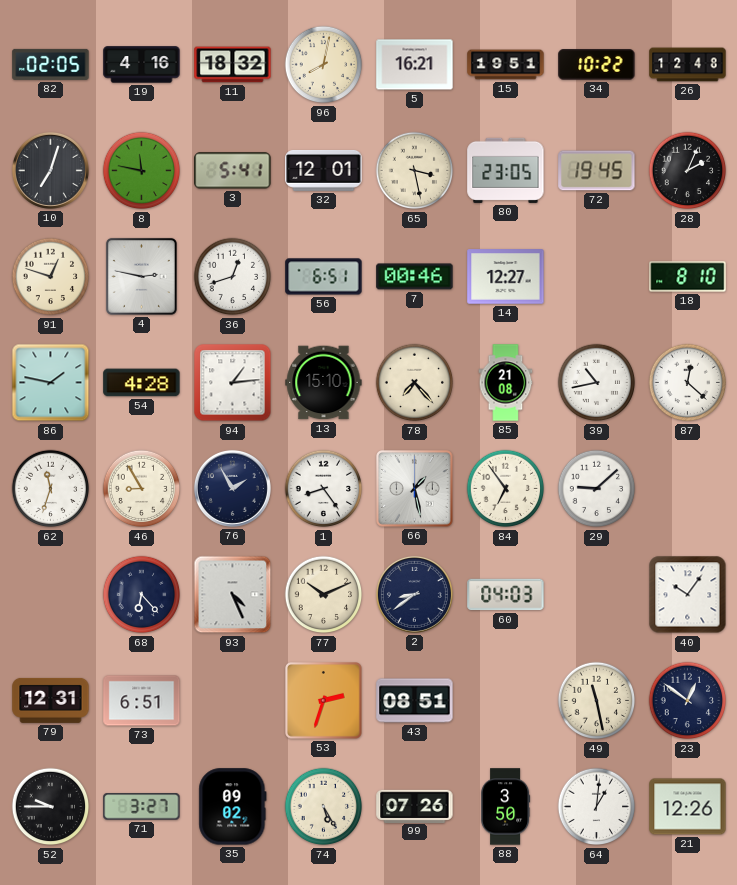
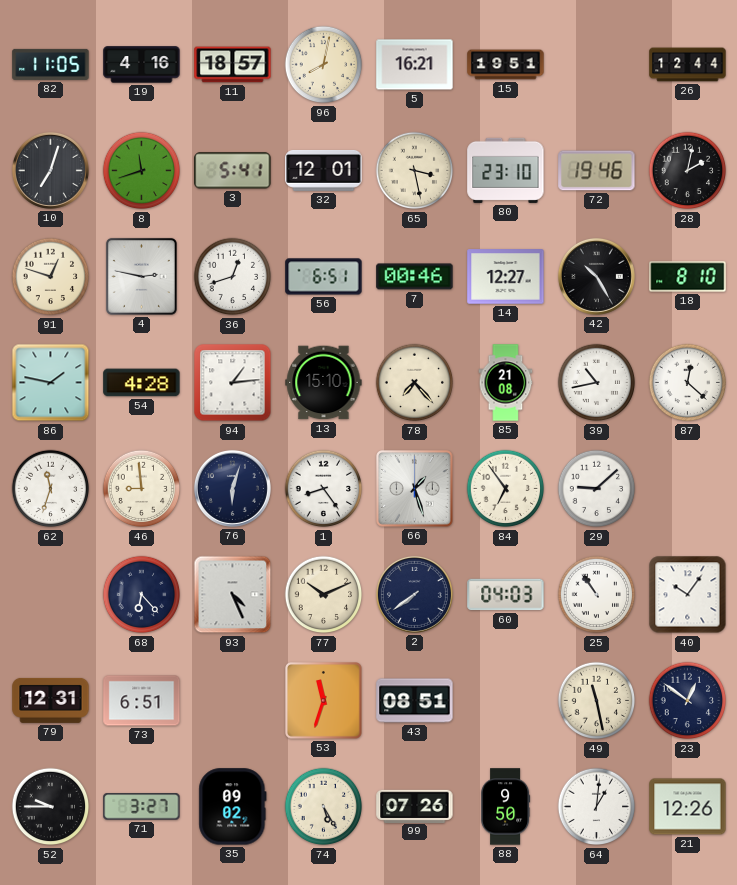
82: 02:05 -> 11:05 (51, 64)
11: 18:32 -> 18:57 (233, 65)
34: 10:22 -> none (597, 65)
26: 12:48 -> 12:44 (688, 65)
8: 11:47 -> 11:42 (142, 171)
80: 23:05 -> 23:10 (506, 170)
72: 19:45 -> 19:46 (597, 171)
28: 2:04 -> 2:02 (688, 171)
42: none -> 10:25 (596, 276)
46: 8:55 -> 8:59 (142, 489)
76: 1:55 -> 6:03 (232, 488)
66: 1:28 -> 1:27 (415, 489)
2: 8:39 -> 7:39 (414, 594)
25: none -> 10:54 (597, 595)
53: 2:33 -> 11:33 (324, 701)
88: 3:50 -> 9:50 (506, 807)
